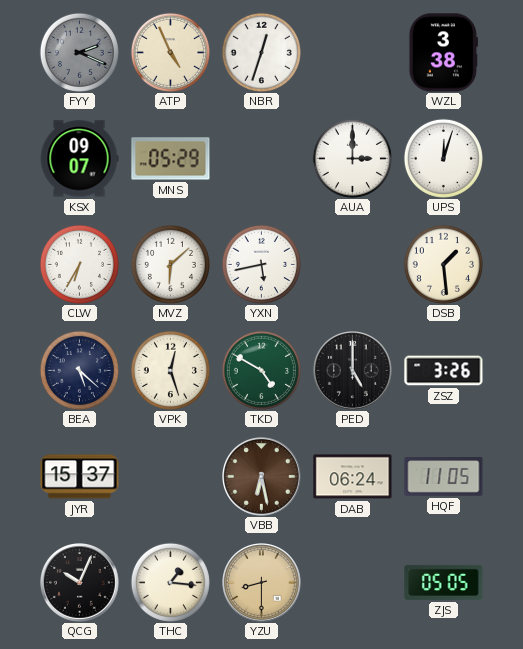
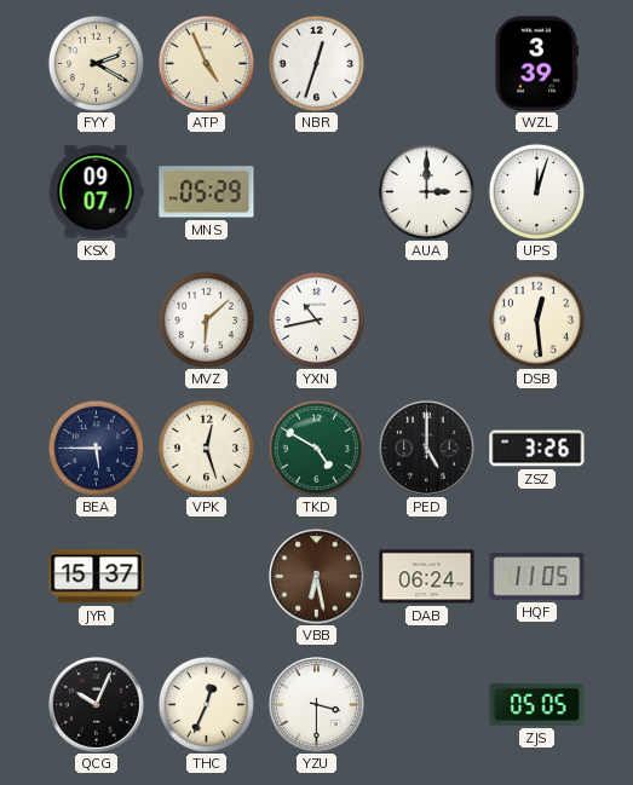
FYY: 2:19 -> 2:20 (96, 63)
FYY dial: grey -> cream (96, 63)
WZL: 3:38 -> 3:39 (536, 64)
CLW: 6:35 -> none (79, 264)
YXN: 5:43 -> 10:43 (316, 319)
DSB: 1:29 -> 12:29 (536, 319)
BEA: 5:22 -> 5:45 (96, 448)
THC: 1:16 -> 12:34 (206, 704)
YZU: 8:30 -> 3:30 (317, 705)
YZU dial: champagne -> white (317, 705)
